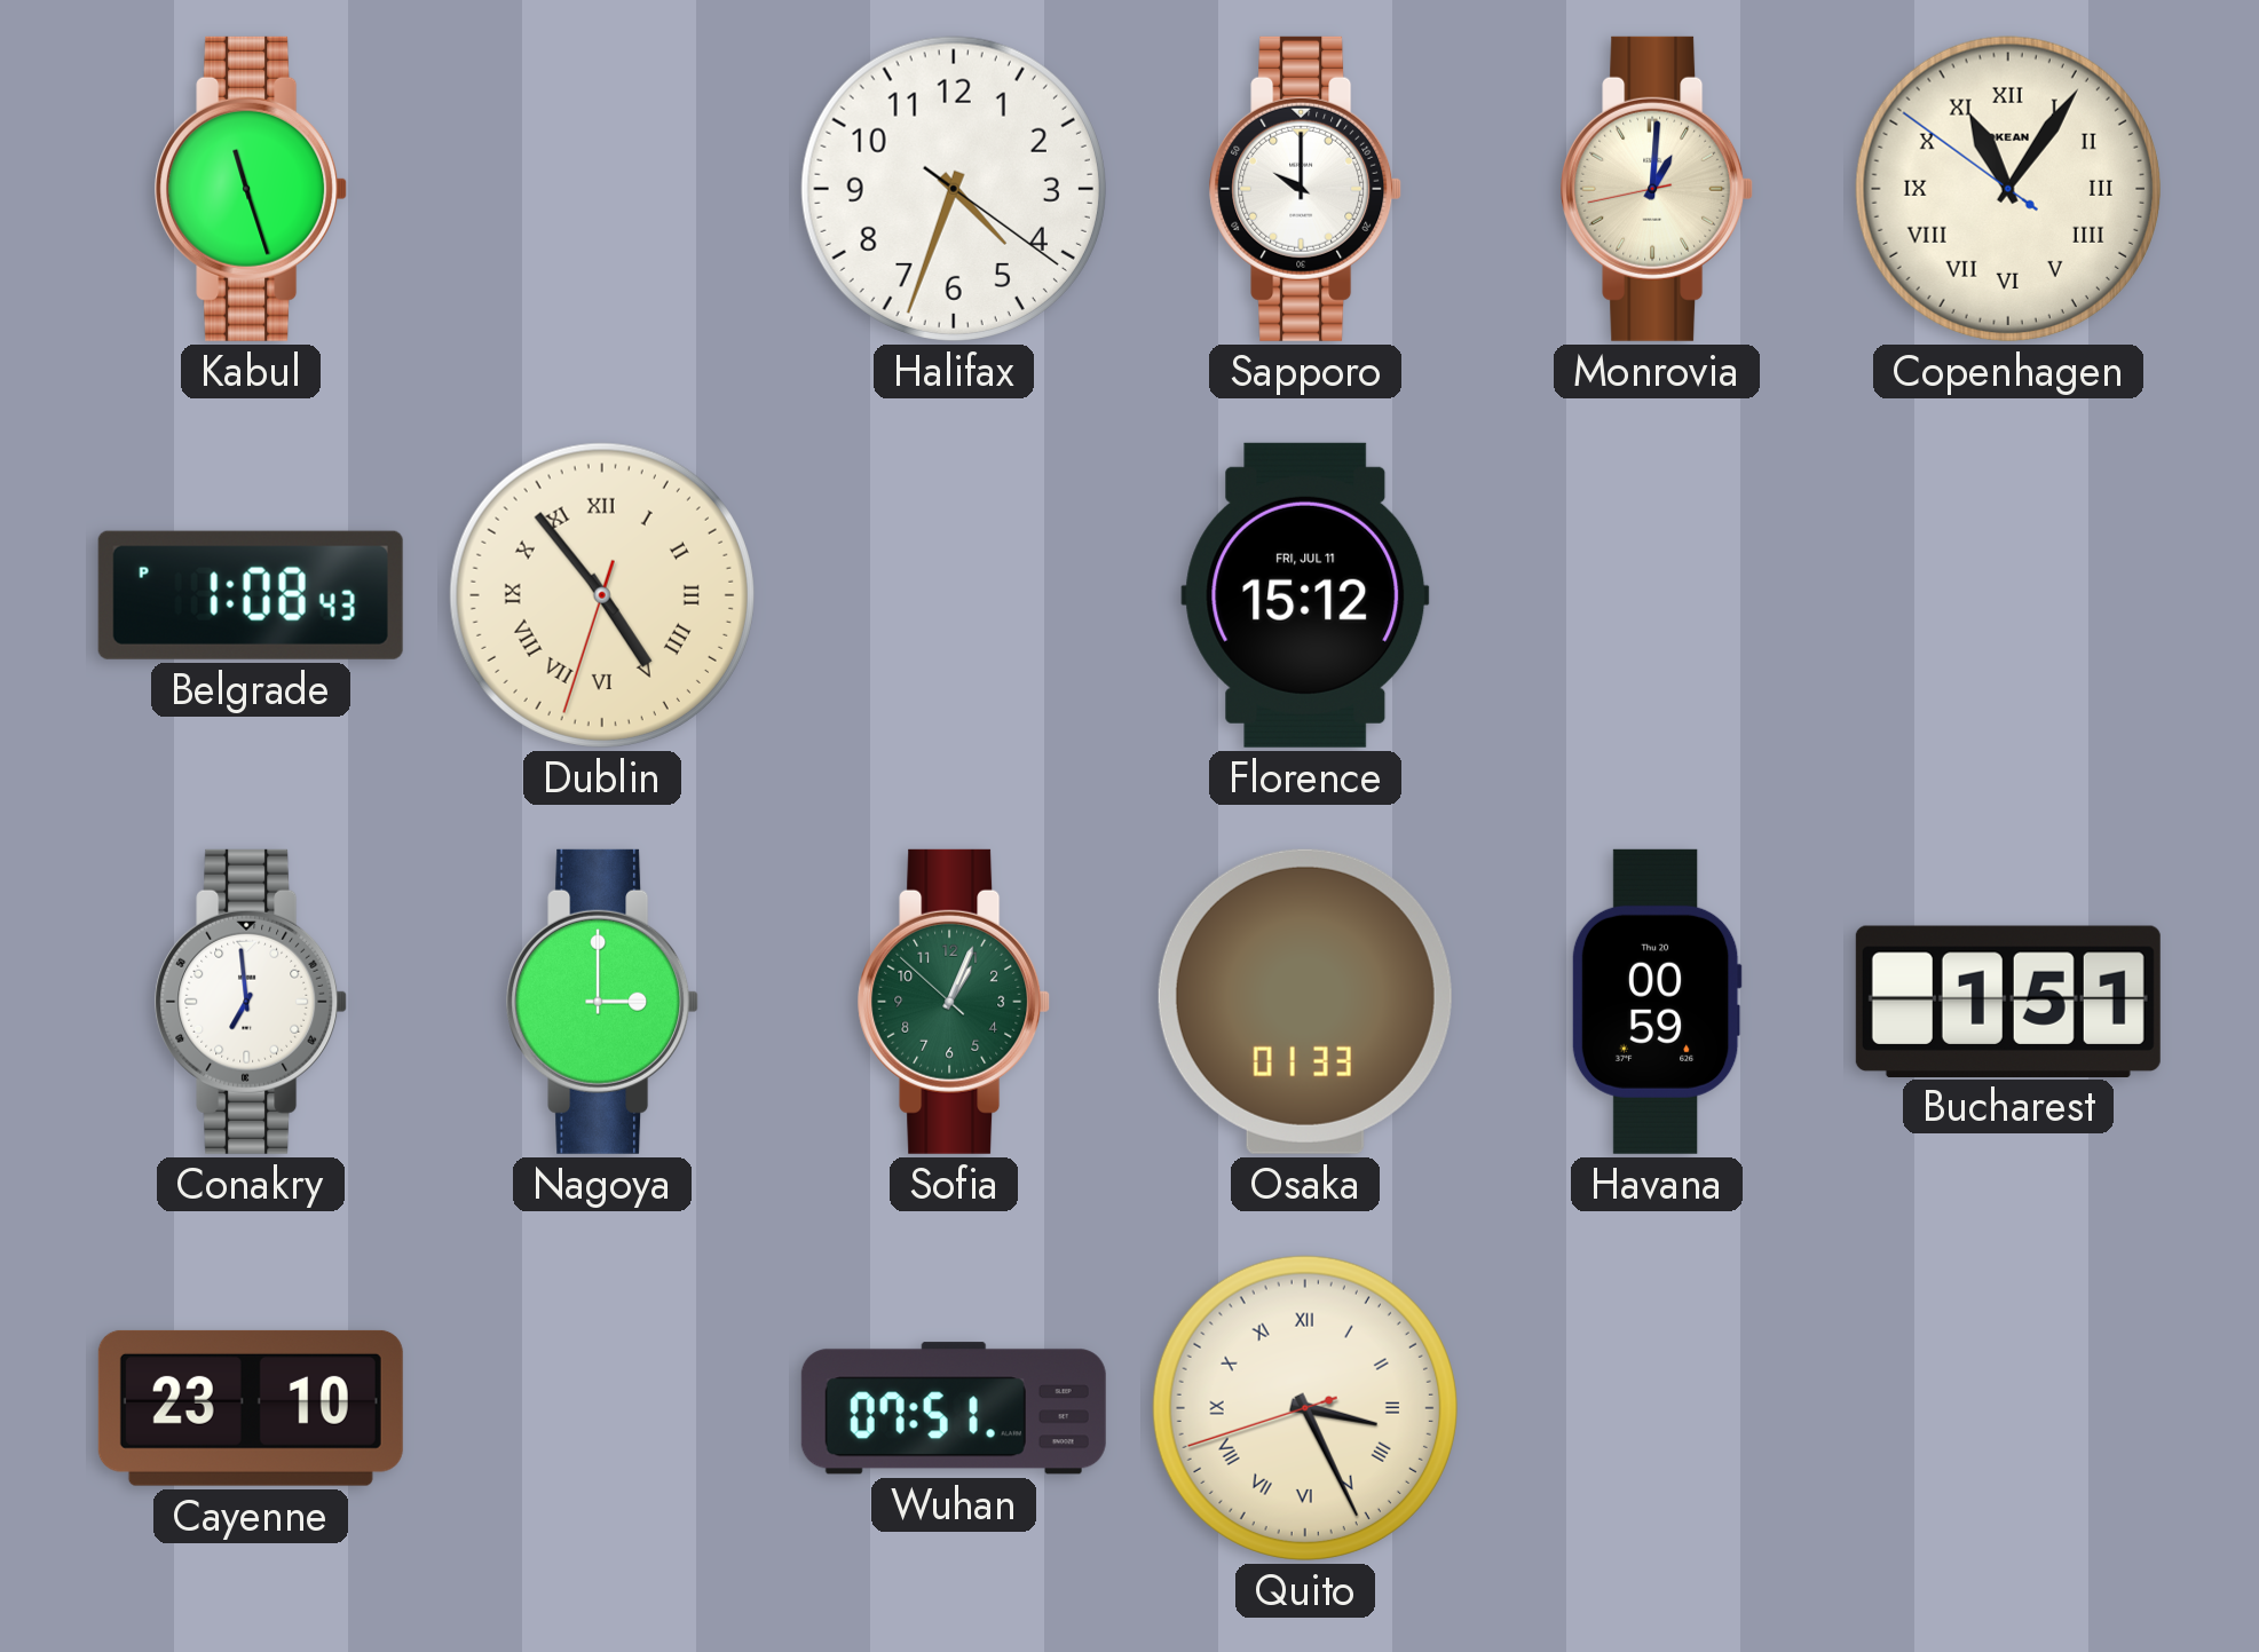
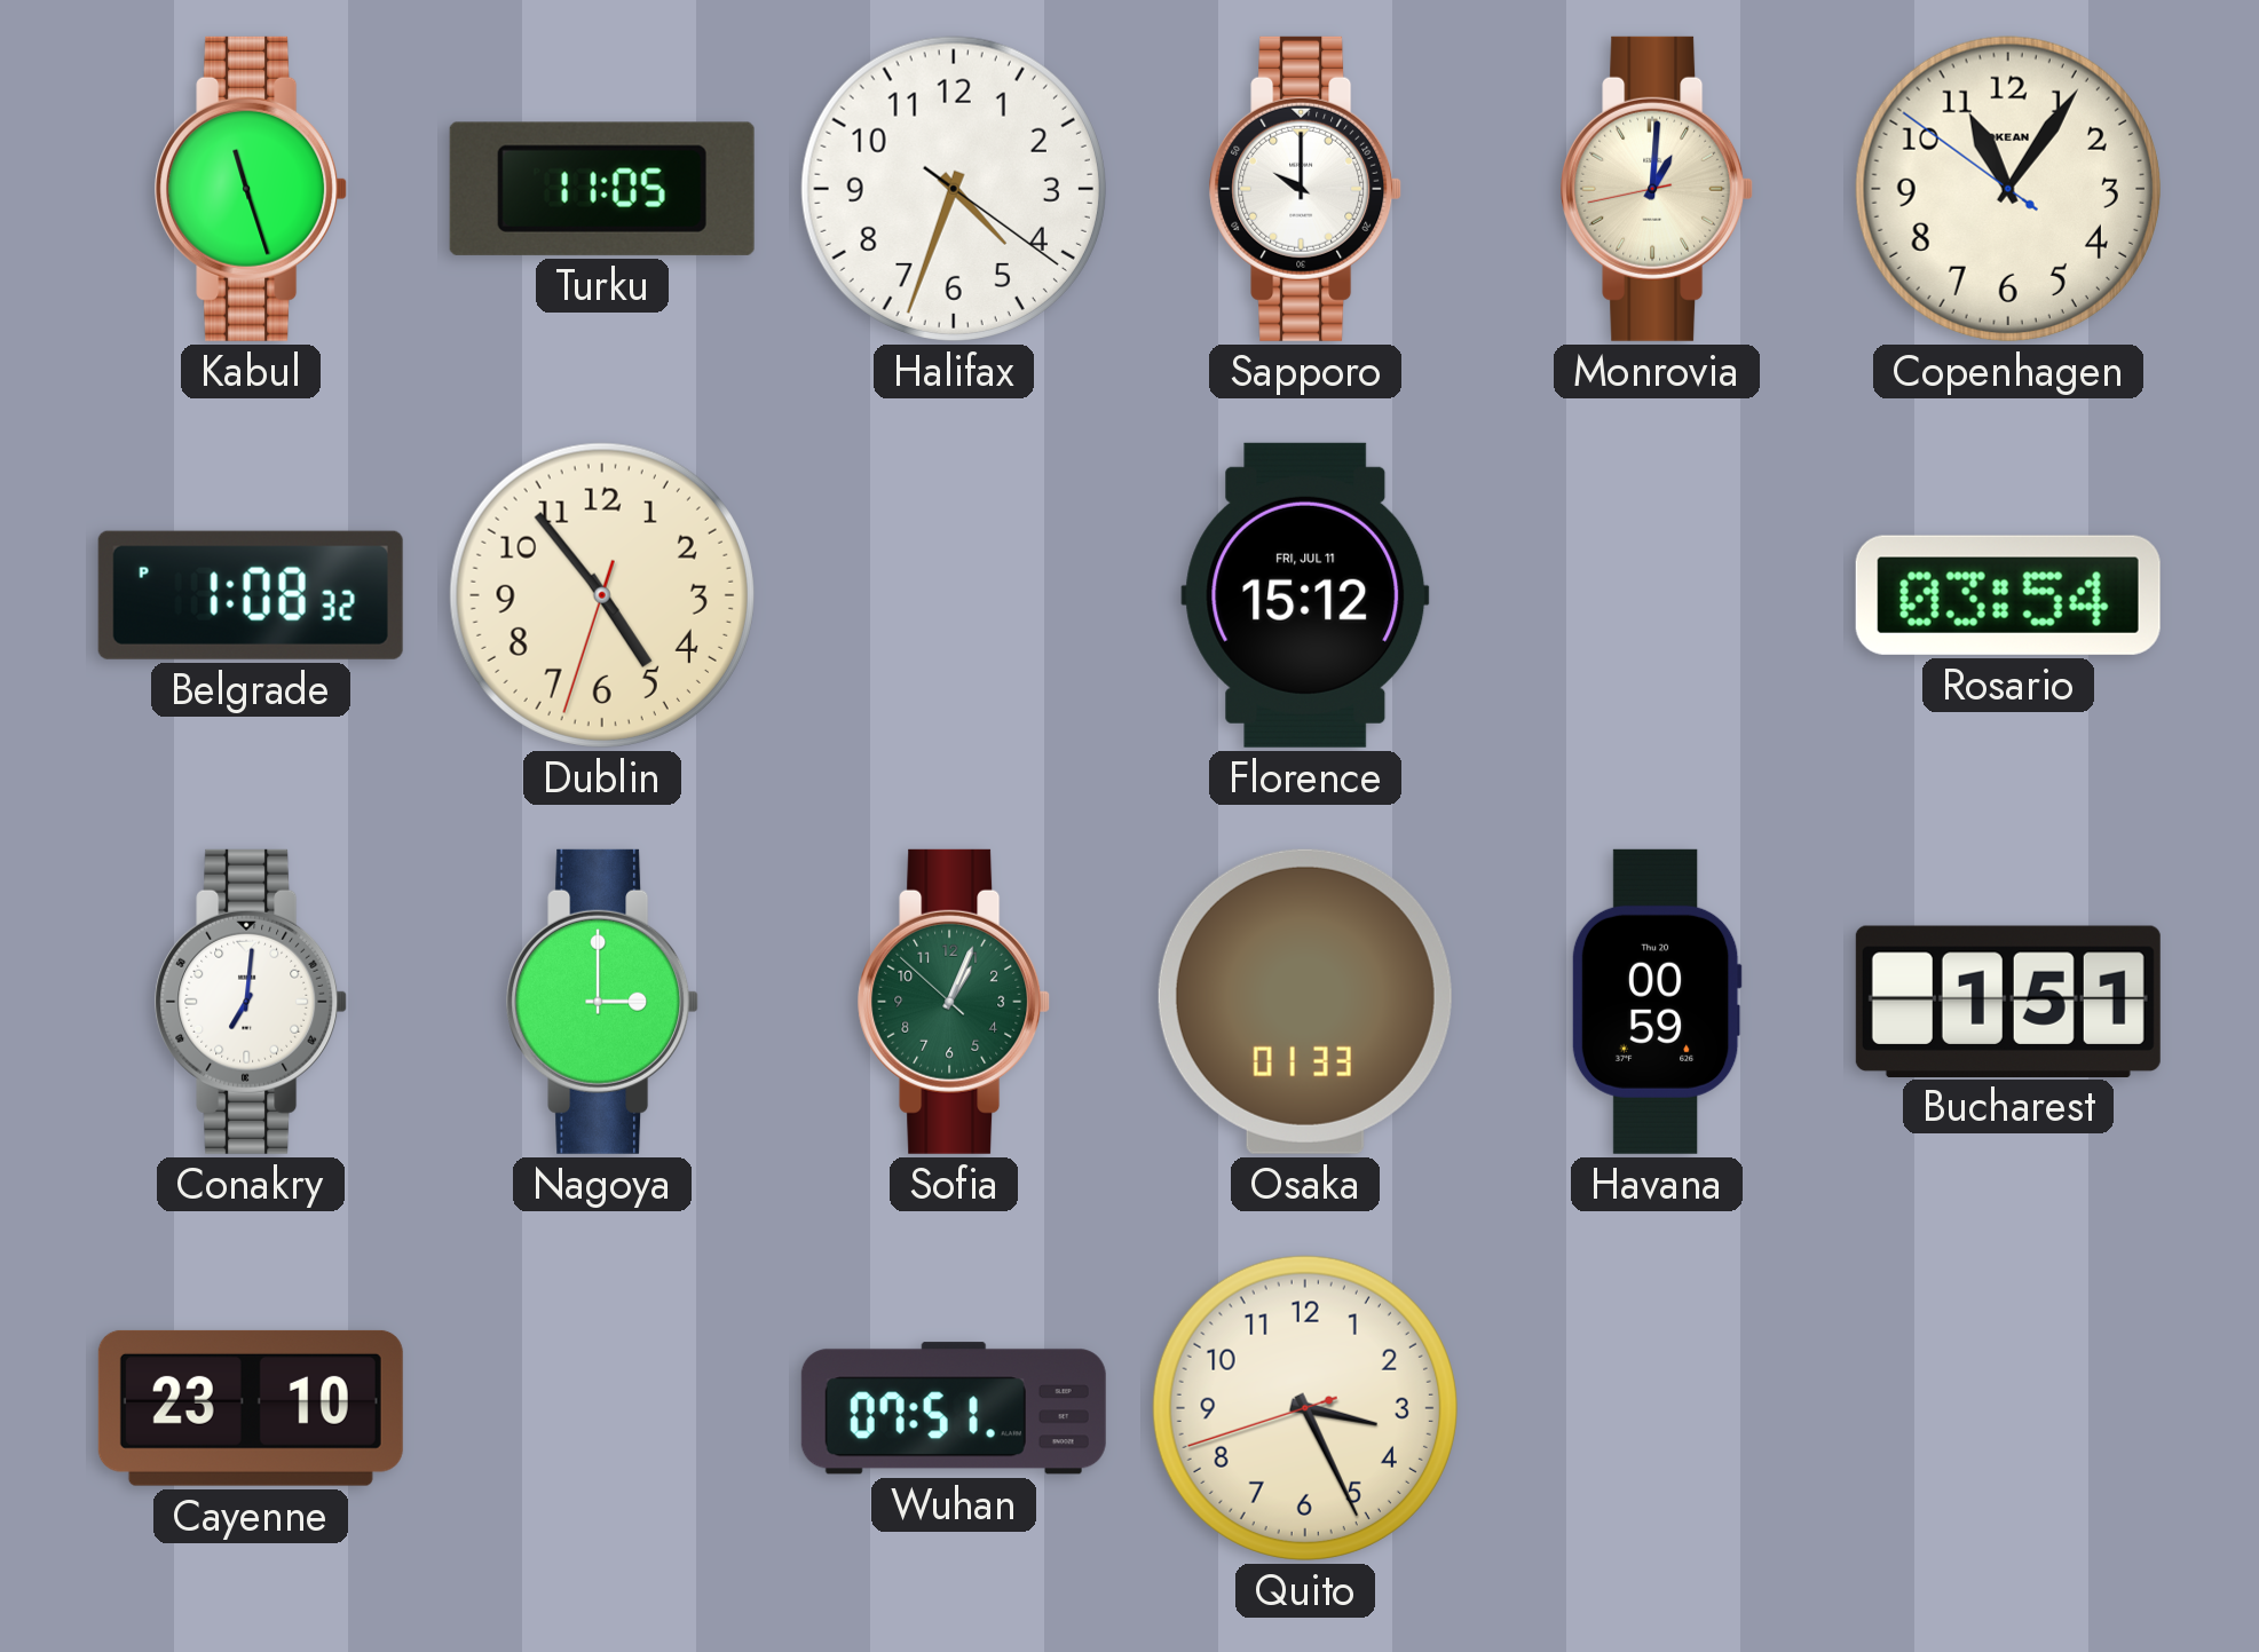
Turku: none -> 11:05 (602, 189)
Copenhagen numerals: Roman -> Arabic (2008, 189)
Belgrade: 1:08:43 PM -> 1:08:32 PM (251, 595)
Dublin numerals: Roman -> Arabic (602, 595)
Rosario: none -> 03:54 (2008, 595)
Conakry: 6:59 -> 7:01 (251, 1002)
Quito numerals: Roman -> Arabic (1305, 1408)
